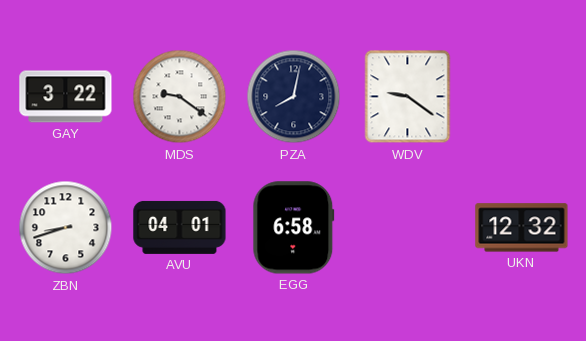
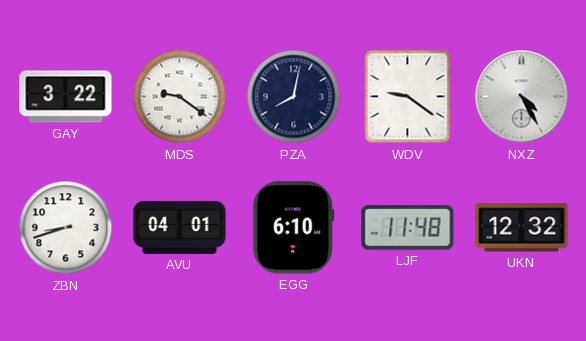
NXZ: none -> 4:25 (522, 97)
EGG: 6:58 -> 6:10 (294, 228)
LJF: none -> 11:48 (408, 228)
